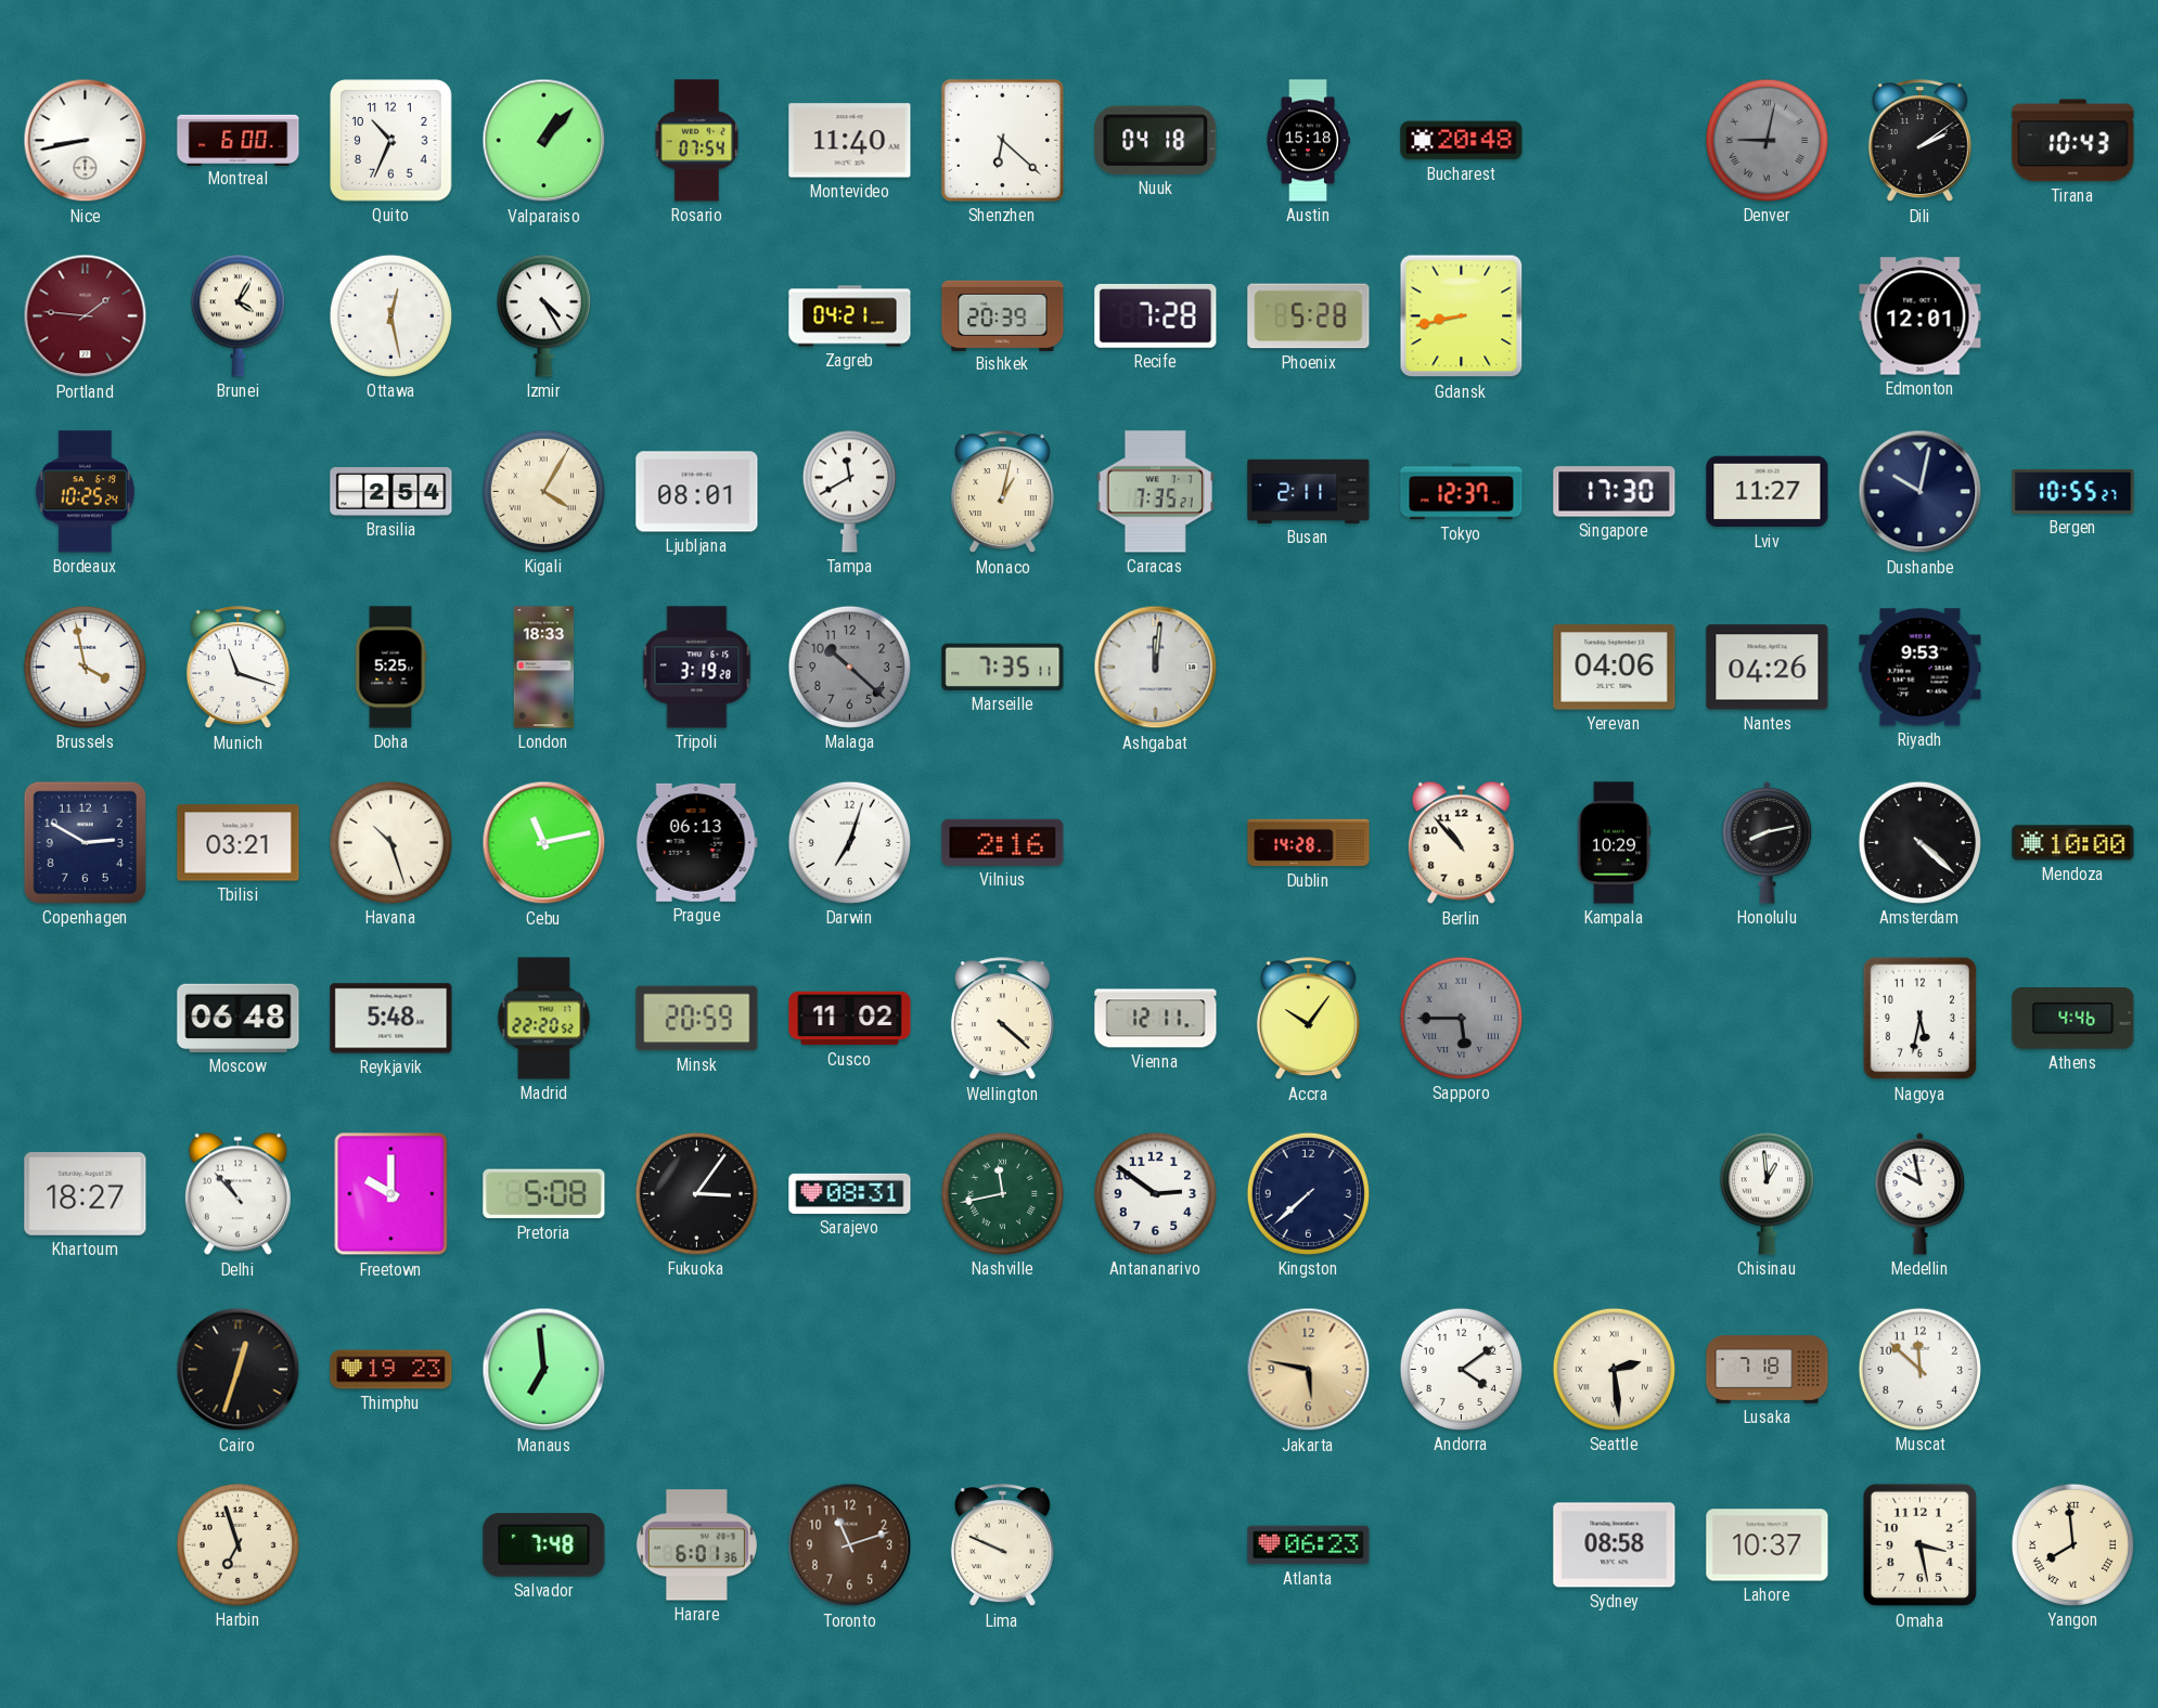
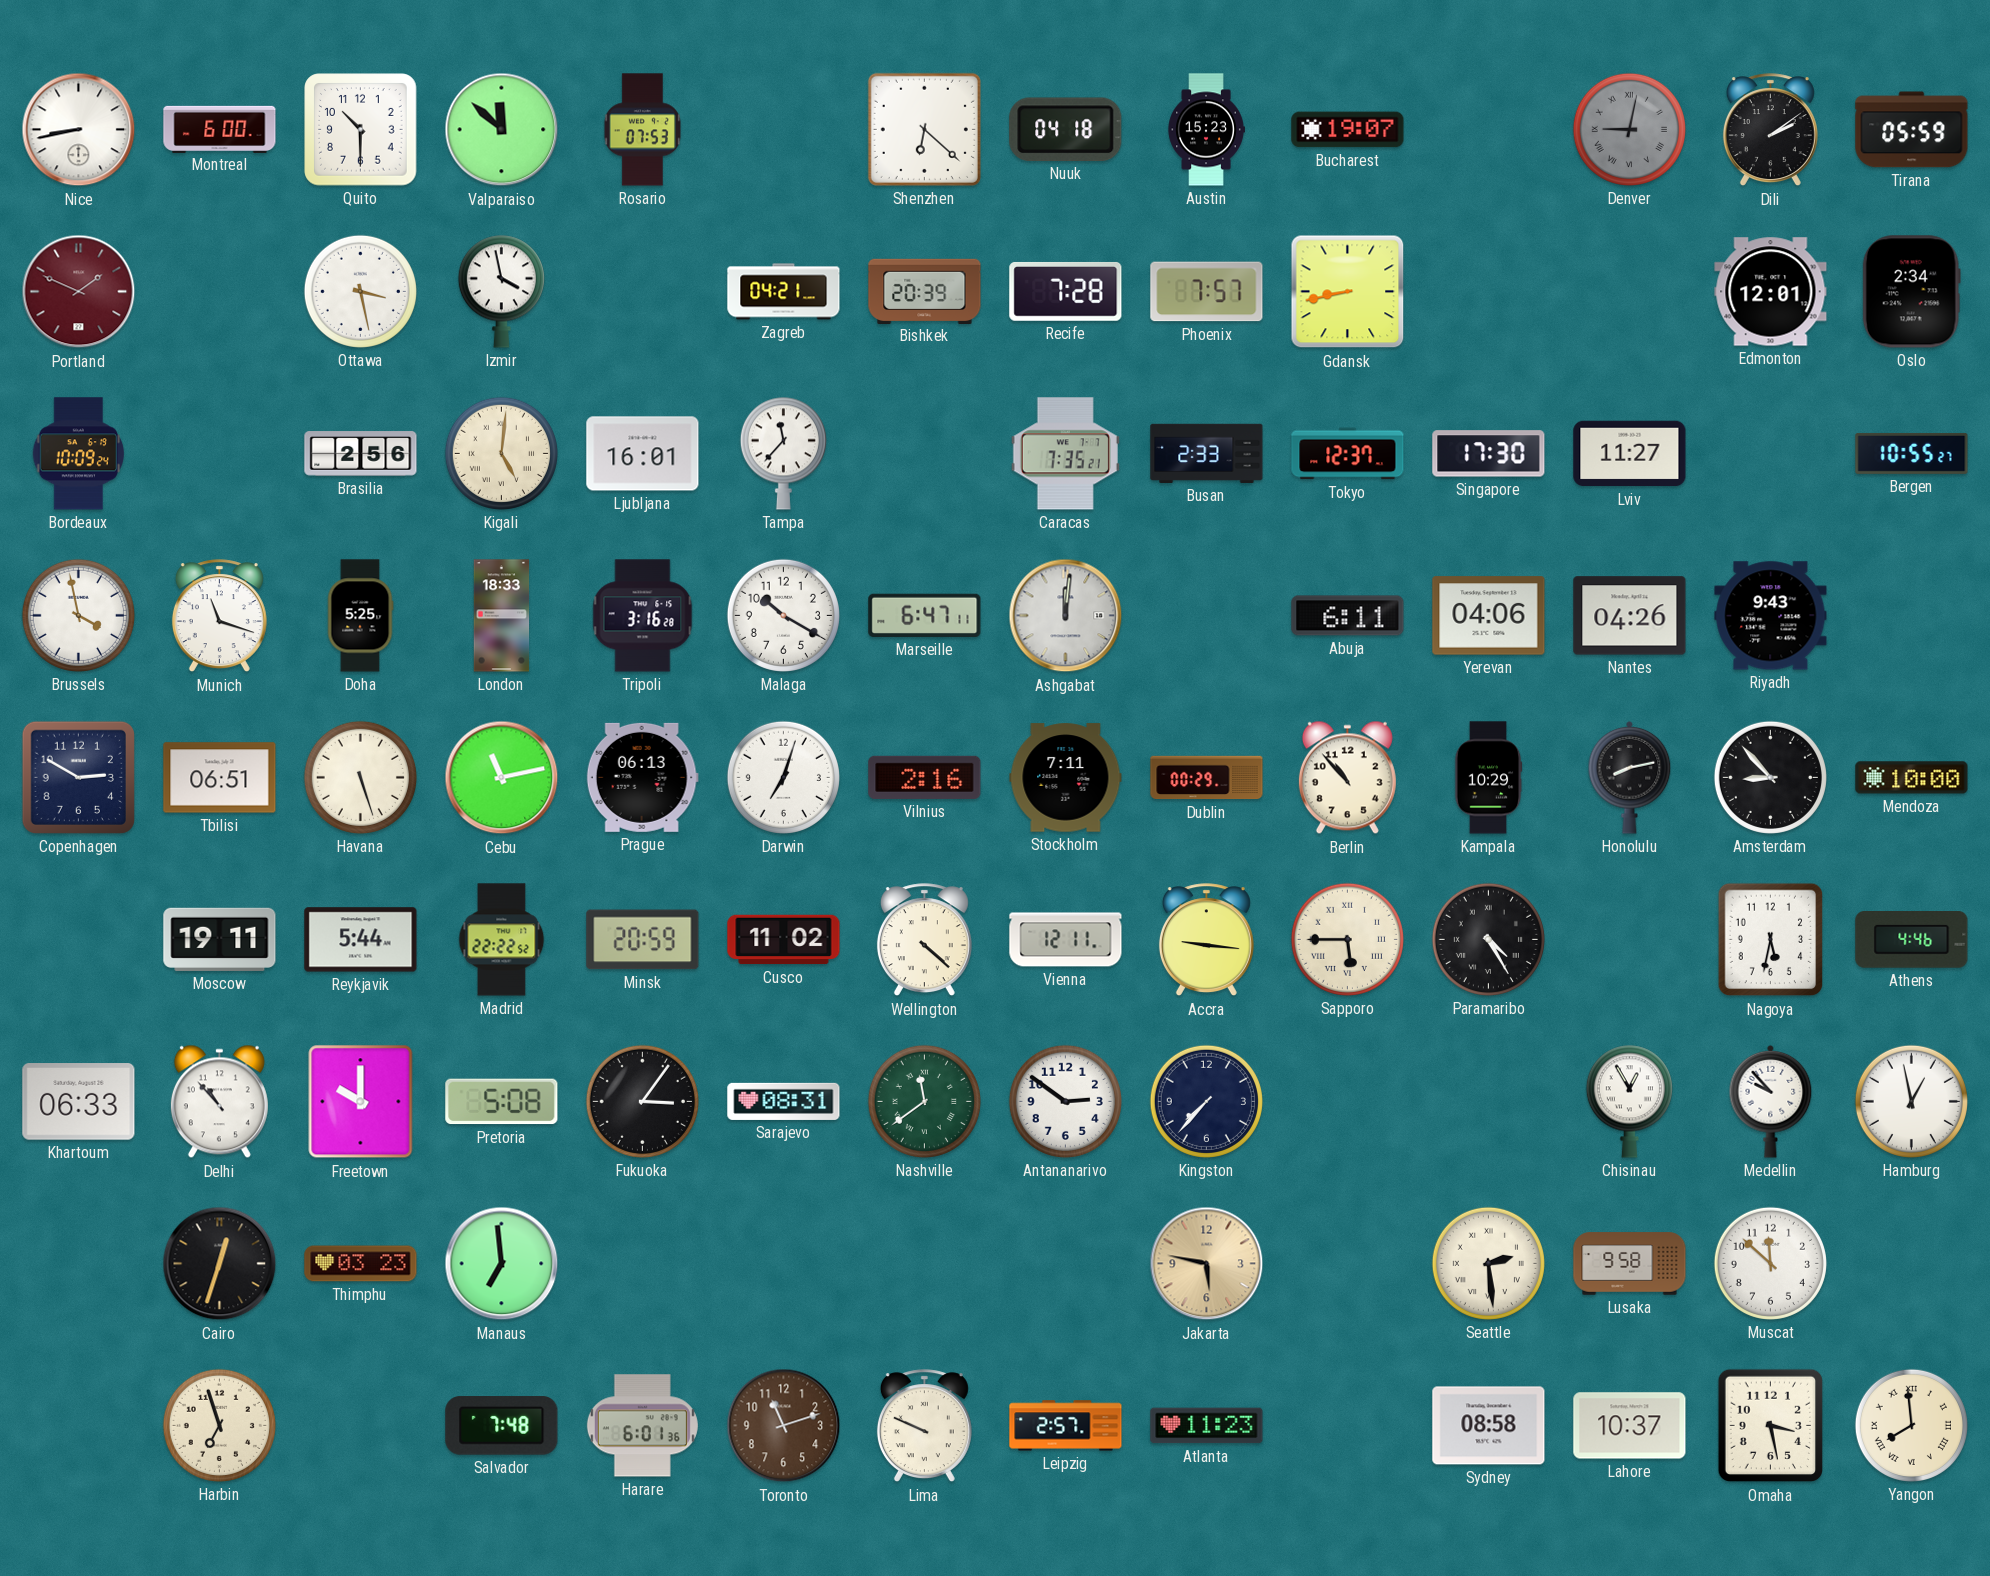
Quito: 10:34 -> 10:30 (361, 130)
Valparaiso: 1:07 -> 11:52 (502, 130)
Rosario: 07:54 -> 07:53 (642, 130)
Montevideo: 11:40 -> none (850, 141)
Austin: 15:18 -> 15:23 (1206, 130)
Bucharest: 20:48 -> 19:07 (1348, 130)
Tirana: 10:43 -> 05:59 (1912, 130)
Portland: 1:46 -> 1:49 (79, 292)
Brunei: 4:05 -> none (237, 315)
Ottawa: 12:28 -> 3:28 (360, 291)
Izmir: 4:25 -> 3:58 (501, 291)
Phoenix: 5:28 -> 7:57 (1207, 292)
Oslo: none -> 2:34 (1911, 292)
Bordeaux: 10:25 -> 10:09 (78, 454)
Brasilia: 2:54 -> 2:56 (361, 454)
Kigali: 4:05 -> 5:01 (501, 453)
Ljubljana: 08:01 -> 16:01 (643, 454)
Tampa: 11:40 -> 11:37 (783, 453)
Monaco: 1:02 -> none (1002, 492)
Busan: 2:11 -> 2:33 (1207, 453)
Dushanbe: 10:02 -> none (1921, 492)
Tripoli: 3:19 -> 3:16 (643, 616)
Malaga: 10:22 -> 10:20 (783, 615)
Malaga dial: grey -> white (783, 615)
Marseille: 7:35 -> 6:47 (925, 615)
Abuja: none -> 6:11 (1348, 616)
Riyadh: 9:53 -> 9:43 (1771, 616)
Tbilisi: 03:21 -> 06:51 (220, 778)
Havana: 10:27 -> 5:27 (360, 777)
Stockholm: none -> 7:11 (1066, 778)
Dublin: 14:28 -> 00:29 (1207, 778)
Amsterdam: 4:22 -> 8:53 (1770, 777)
Moscow: 06:48 -> 19:11 (220, 939)
Reykjavik: 5:48 -> 5:44 (361, 940)
Madrid: 22:20 -> 22:22 (502, 940)
Accra: 10:06 -> 9:16 (1206, 940)
Sapporo dial: grey -> cream (1347, 939)
Paramaribo: none -> 4:25 (1488, 939)
Khartoum: 18:27 -> 06:33 (79, 1102)
Nashville: 11:43 -> 11:39 (924, 1101)
Kingston: 7:38 -> 7:37 (1206, 1101)
Chisinau: 12:59 -> 12:55 (1629, 1101)
Medellin: 9:58 -> 9:53 (1771, 1101)
Hamburg: none -> 12:58 (1911, 1101)
Thimphu: 19:23 -> 03:23 (361, 1264)
Andorra: 4:09 -> none (1461, 1369)
Lusaka: 7:18 -> 9:58 (1630, 1264)
Leipzig: none -> 2:57 (1066, 1426)
Atlanta: 06:23 -> 11:23 (1207, 1426)
